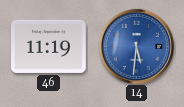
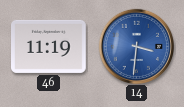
14: 5:31 -> 3:31 (136, 46)
